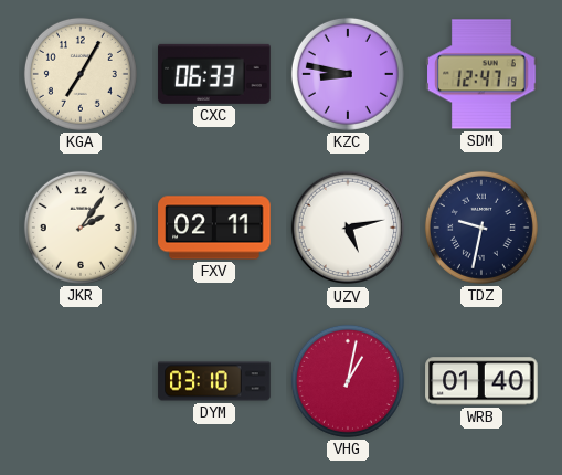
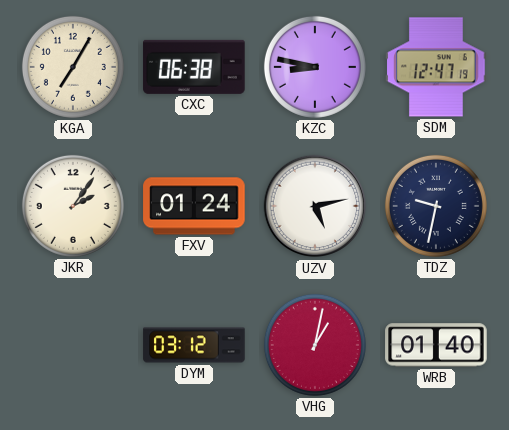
CXC: 06:33 -> 06:38 (194, 67)
FXV: 02:11 -> 01:24 (194, 206)
DYM: 03:10 -> 03:12 (194, 345)
